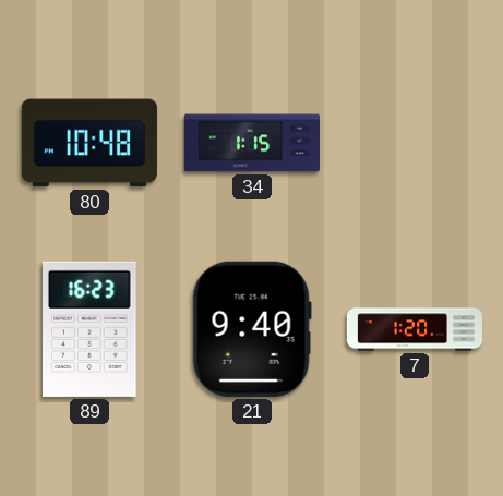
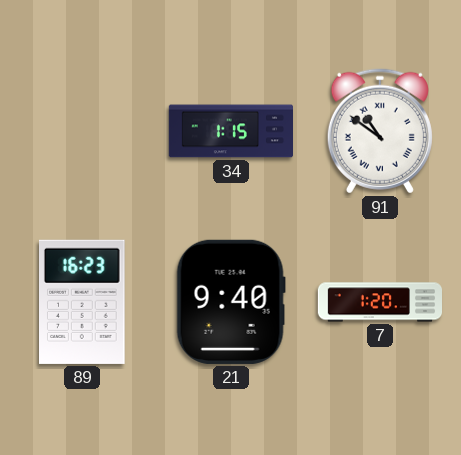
80: 10:48 -> none (89, 143)
91: none -> 10:51 (380, 131)
